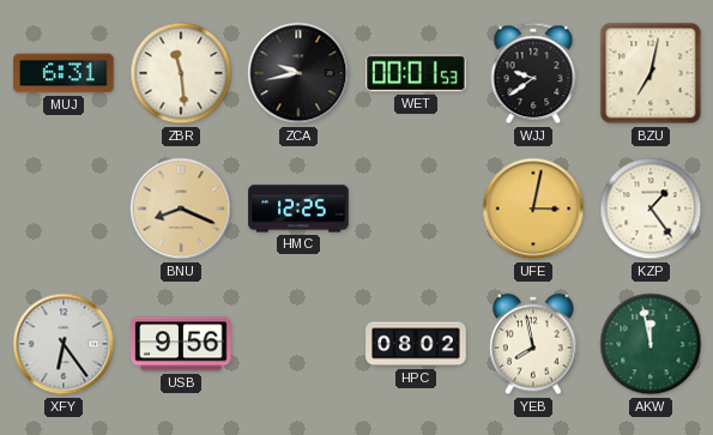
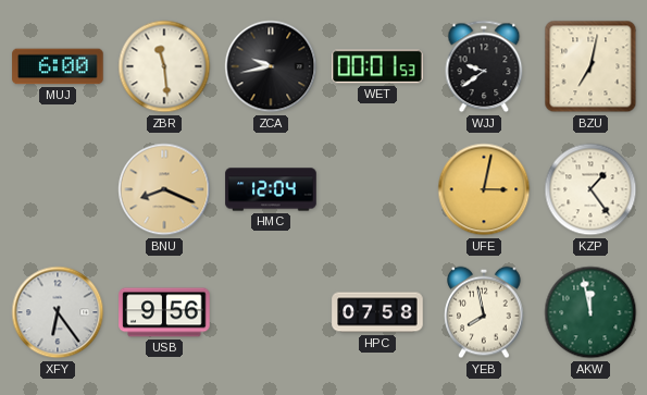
MUJ: 6:31 -> 6:00 (58, 66)
HMC: 12:25 -> 12:04 (271, 189)
HPC: 08:02 -> 07:58 (377, 312)
